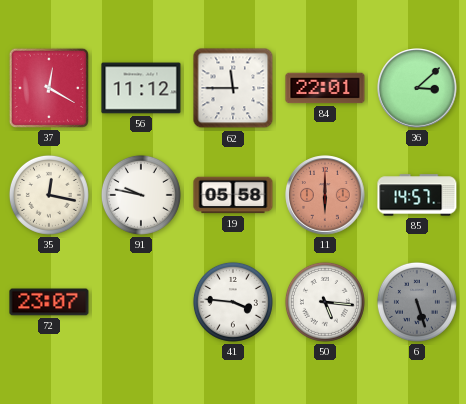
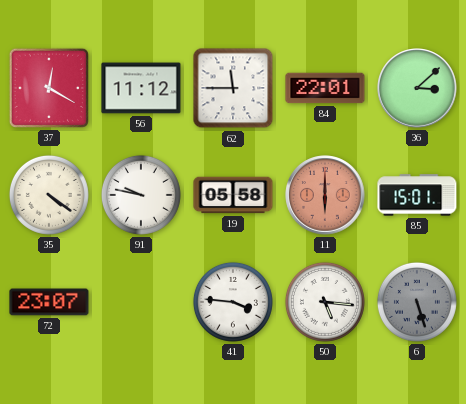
35: 12:17 -> 4:21 (49, 195)
85: 14:57 -> 15:01 (417, 195)
